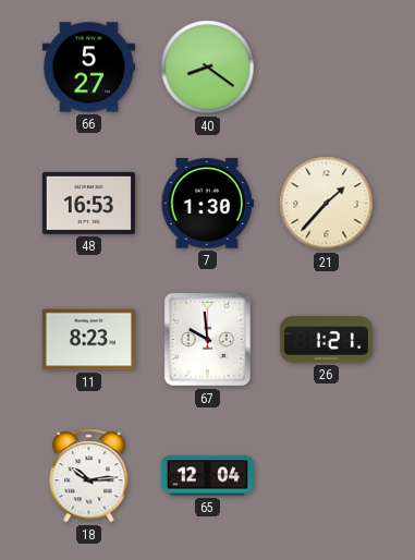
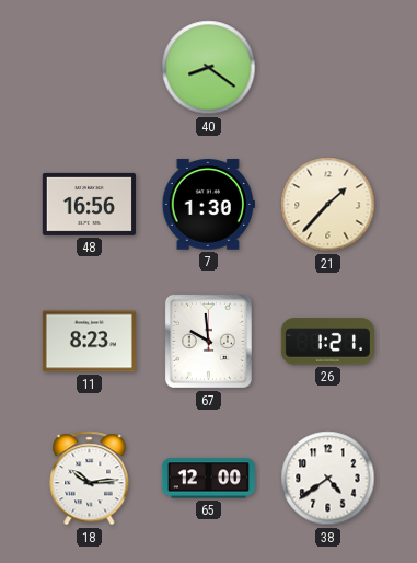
66: 5:27 -> none (88, 68)
48: 16:53 -> 16:56 (89, 204)
65: 12:04 -> 12:00 (208, 479)
38: none -> 4:39 (328, 479)
